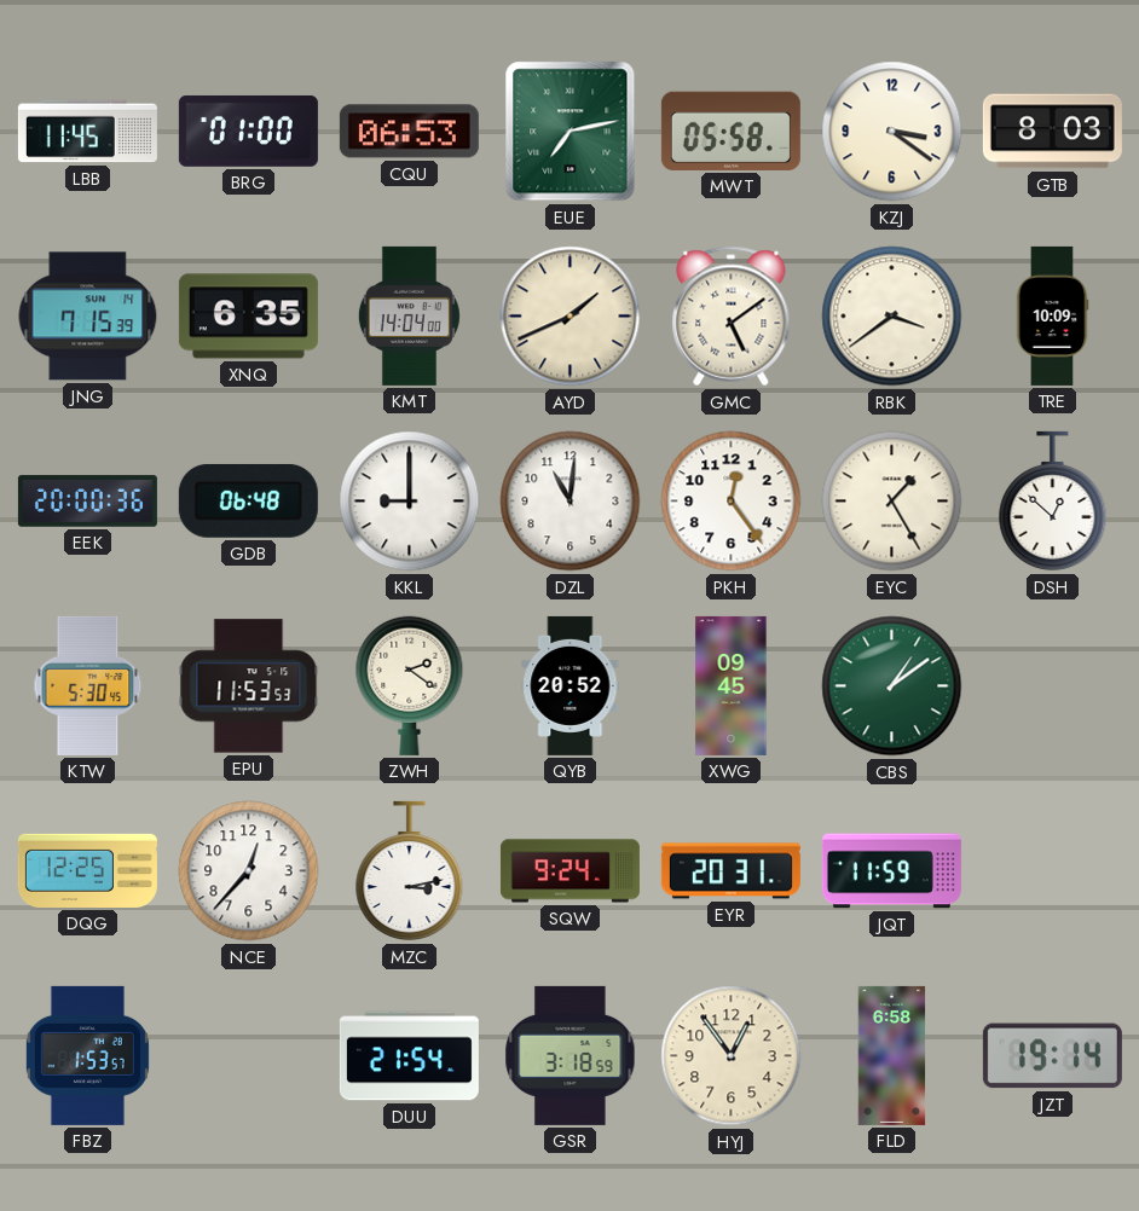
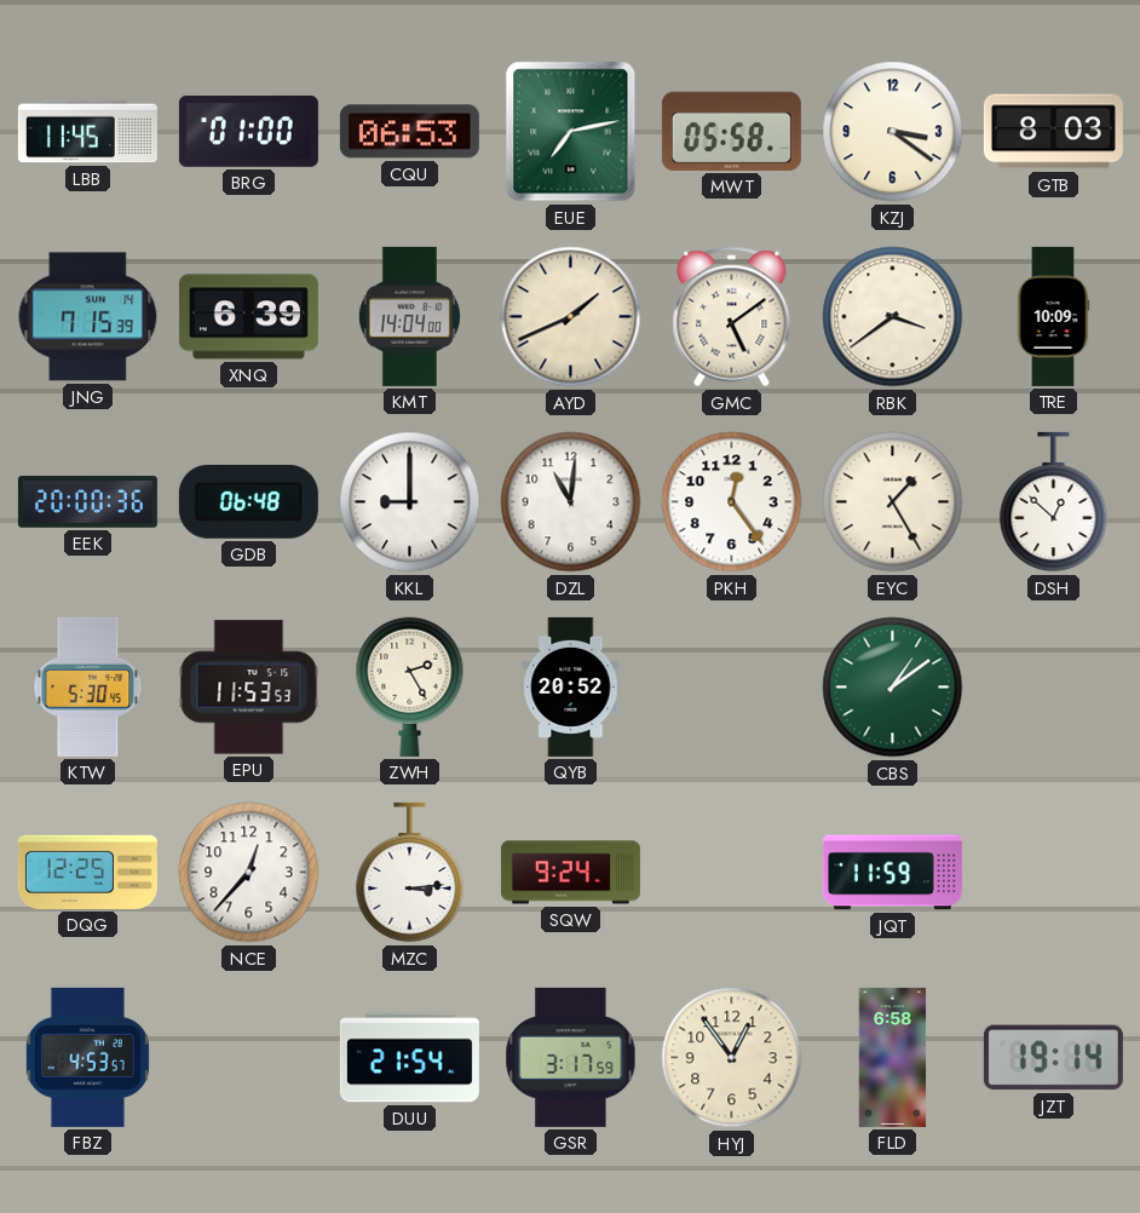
XNQ: 6:35 -> 6:39 (248, 317)
ZWH: 2:21 -> 2:25 (410, 686)
XWG: 09:45 -> none (732, 685)
MZC: 3:13 -> 3:14 (410, 873)
EYR: 20:31 -> none (730, 871)
FBZ: 1:53 -> 4:53 (87, 1057)
GSR: 3:18 -> 3:17 (571, 1057)
